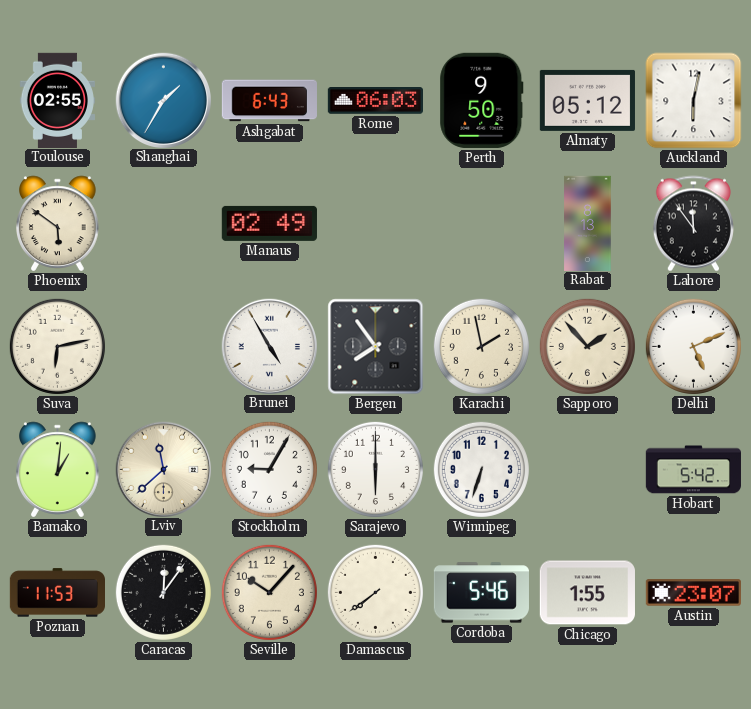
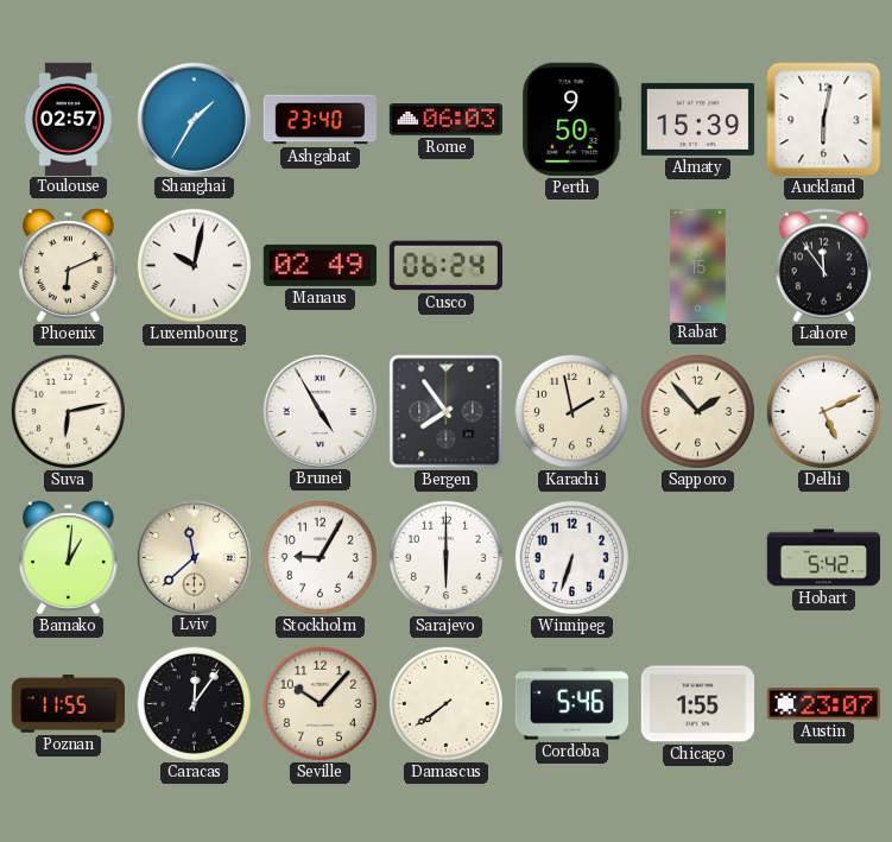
Toulouse: 02:55 -> 02:57 (68, 119)
Ashgabat: 6:43 -> 23:40 (320, 120)
Almaty: 05:12 -> 15:39 (697, 119)
Phoenix: 5:51 -> 6:11 (69, 266)
Luxembourg: none -> 10:02 (194, 265)
Cusco: none -> 06:24 (445, 266)
Rabat: 8:13 -> 8:15 (698, 265)
Poznan: 11:53 -> 11:55 (68, 704)
